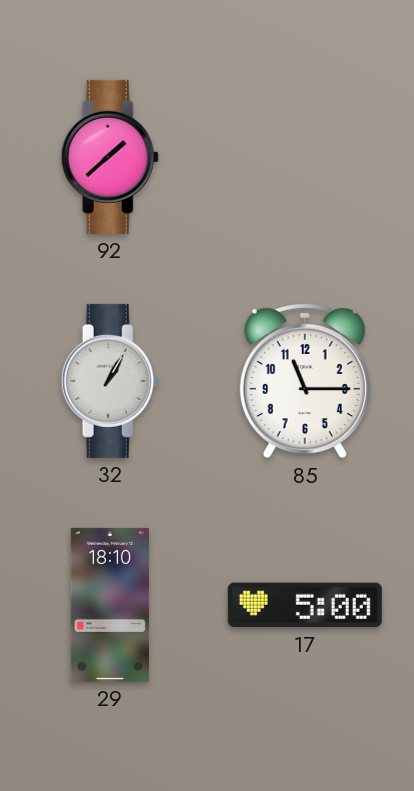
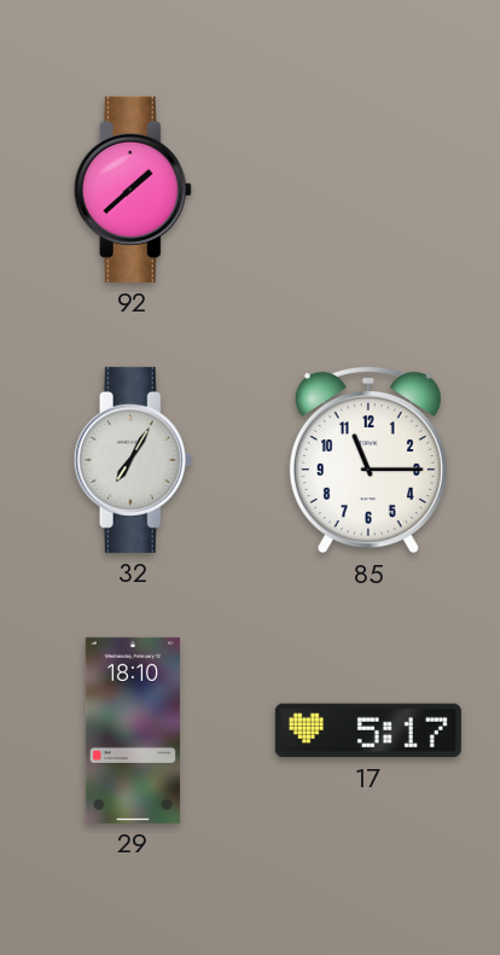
32: 1:05 -> 7:05 (133, 460)
17: 5:00 -> 5:17 (368, 730)
